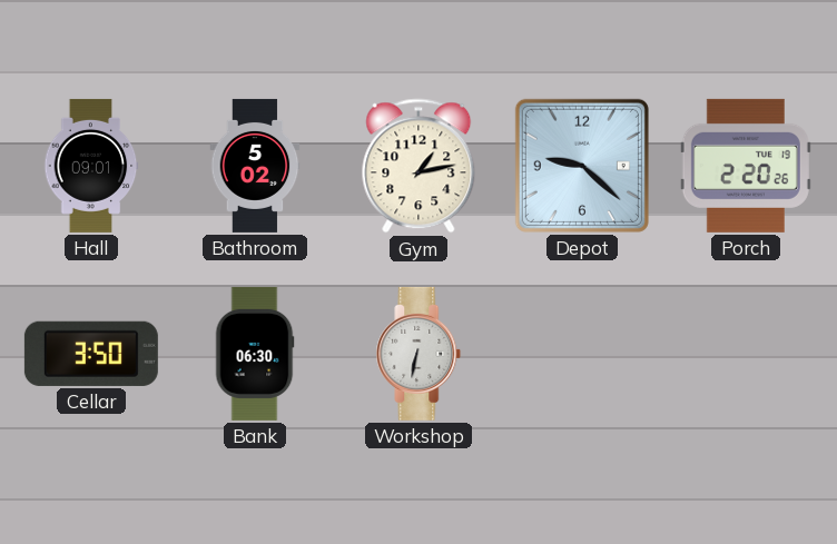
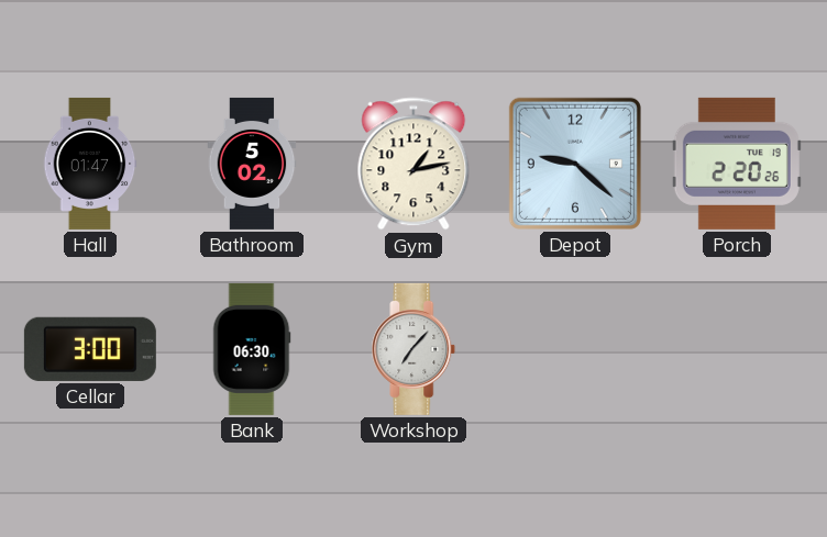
Hall: 09:01 -> 01:47 (90, 164)
Cellar: 3:50 -> 3:00 (90, 349)
Workshop: 6:32 -> 7:07 (413, 349)
